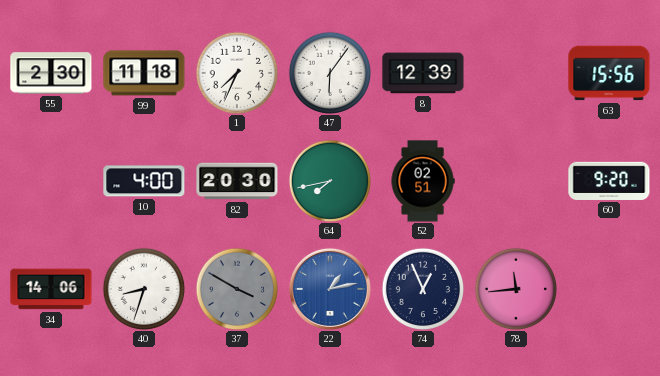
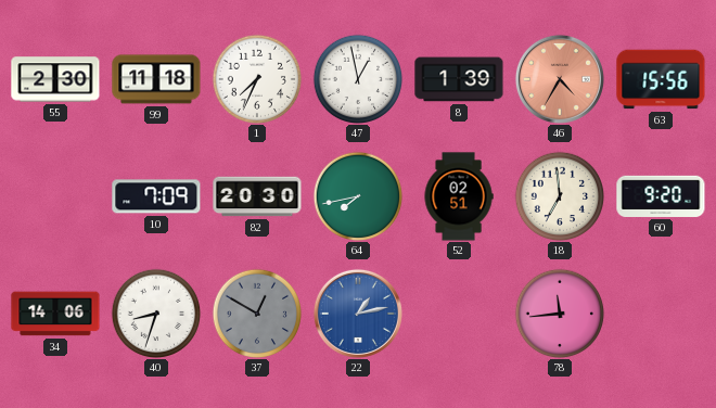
47: 6:06 -> 12:58 (358, 79)
8: 12:39 -> 1:39 (459, 79)
46: none -> 4:35 (560, 79)
10: 4:00 -> 7:09 (156, 196)
18: none -> 6:59 (560, 196)
37: 3:50 -> 12:50 (257, 314)
74: 12:56 -> none (423, 289)
